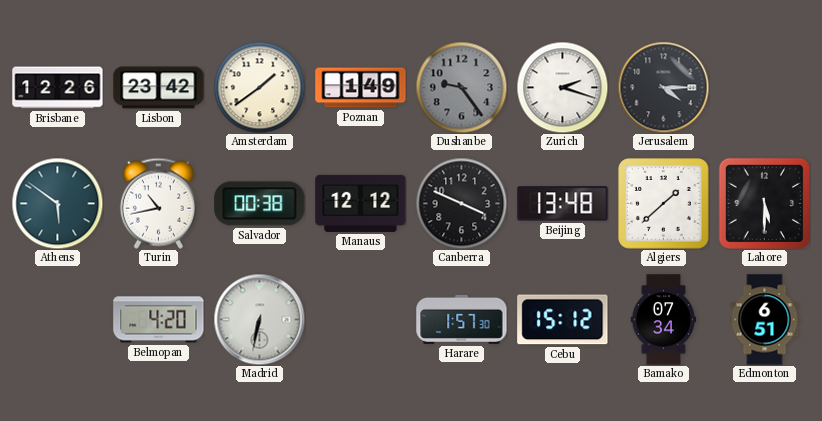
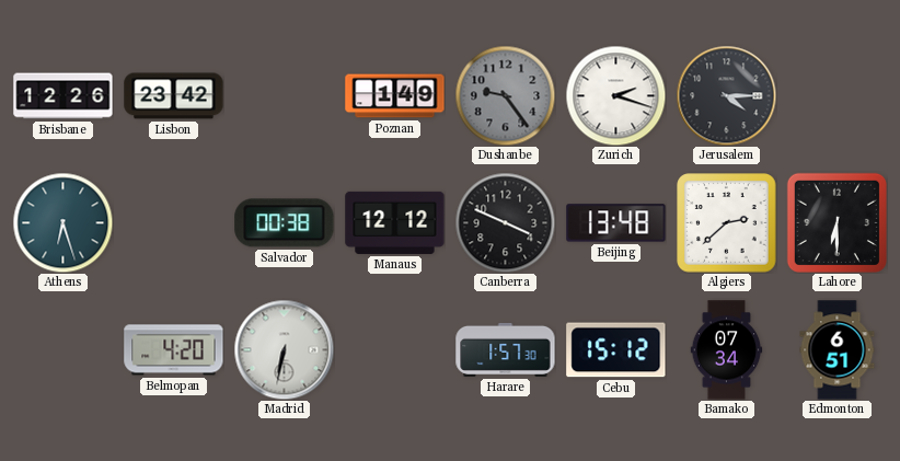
Amsterdam: 1:39 -> none (259, 87)
Athens: 5:51 -> 6:27 (62, 222)
Turin: 10:43 -> none (158, 203)
Algiers: 1:38 -> 2:38 (727, 223)
Lahore: 5:30 -> 6:30 (836, 222)
